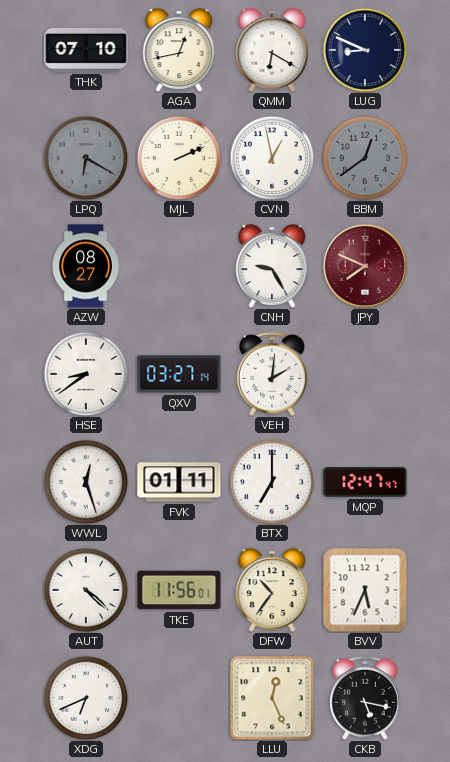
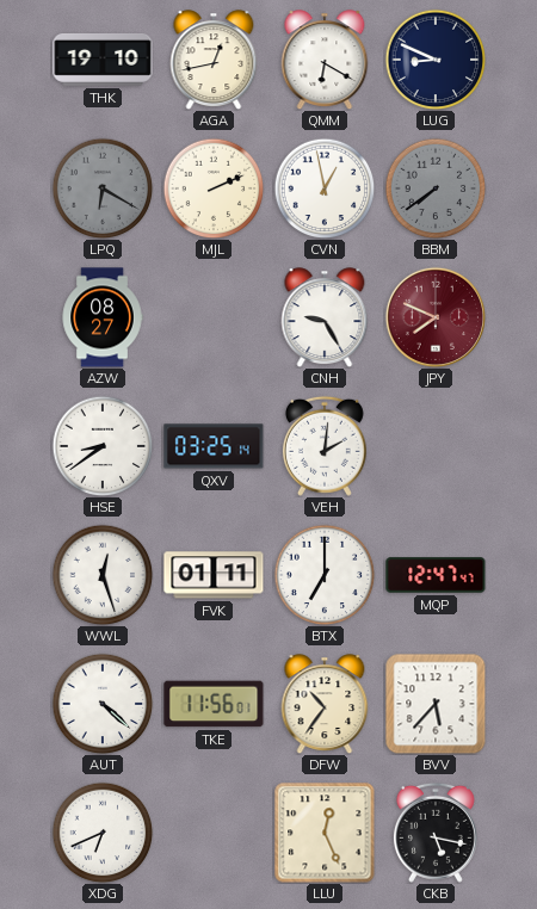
THK: 07:10 -> 19:10 (103, 60)
BBM: 12:39 -> 7:39 (436, 188)
QXV: 03:27 -> 03:25 (214, 446)
BVV: 5:34 -> 5:37 (436, 704)
